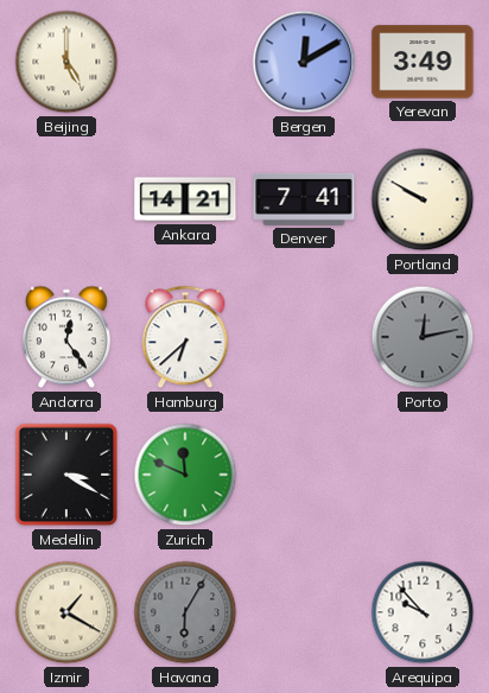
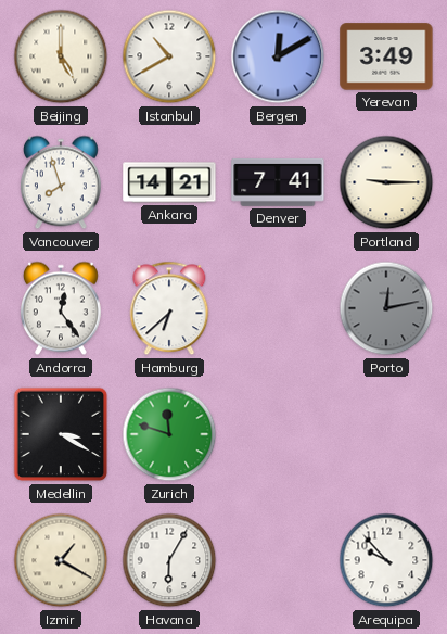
Istanbul: none -> 10:40 (169, 56)
Vancouver: none -> 7:57 (61, 182)
Portland: 9:50 -> 9:15 (386, 182)
Zurich: 11:49 -> 11:48 (169, 434)
Havana dial: grey -> white (169, 560)
